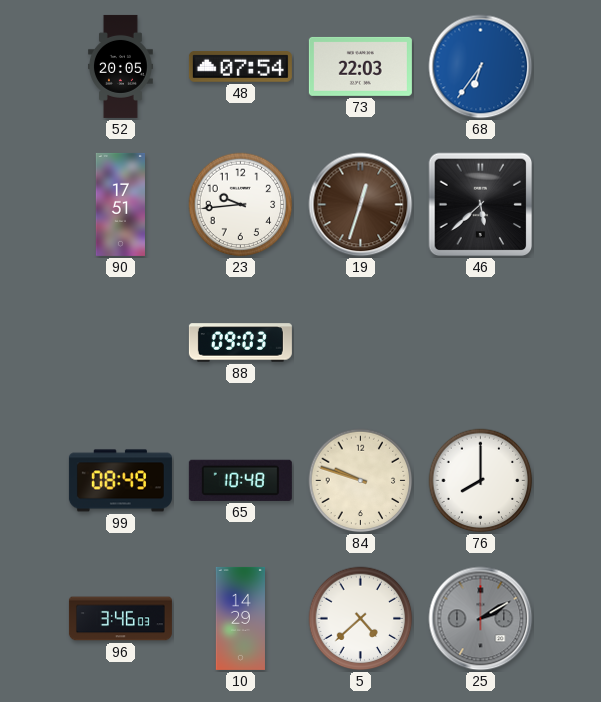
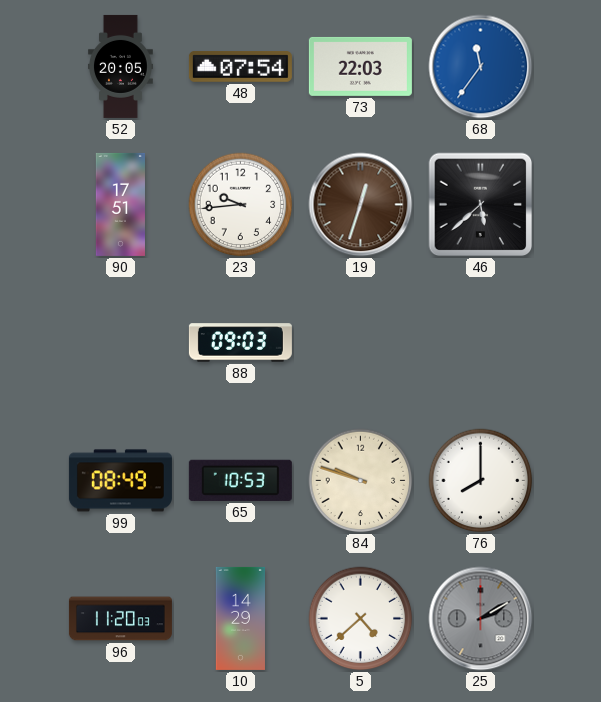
68: 6:36 -> 11:36 (481, 67)
65: 10:48 -> 10:53 (240, 480)
96: 3:46 -> 11:20 (120, 619)
